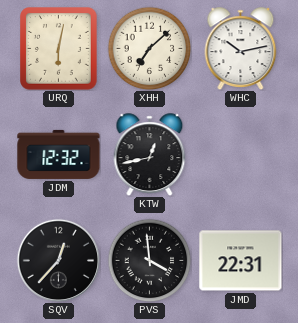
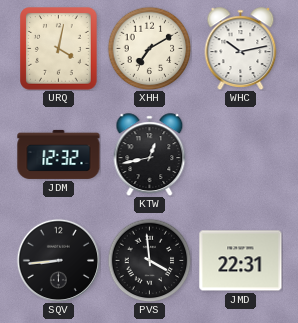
URQ: 6:02 -> 4:02 (59, 49)
XHH: 7:08 -> 7:10 (149, 48)
SQV: 12:37 -> 8:44 (58, 260)
